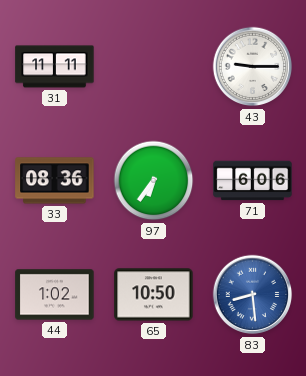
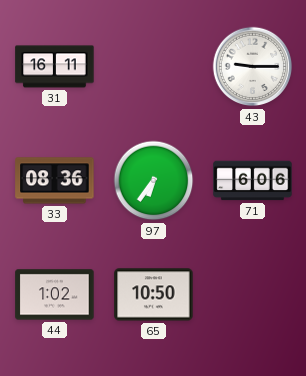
31: 11:11 -> 16:11 (55, 67)
83: 8:29 -> none (253, 295)
